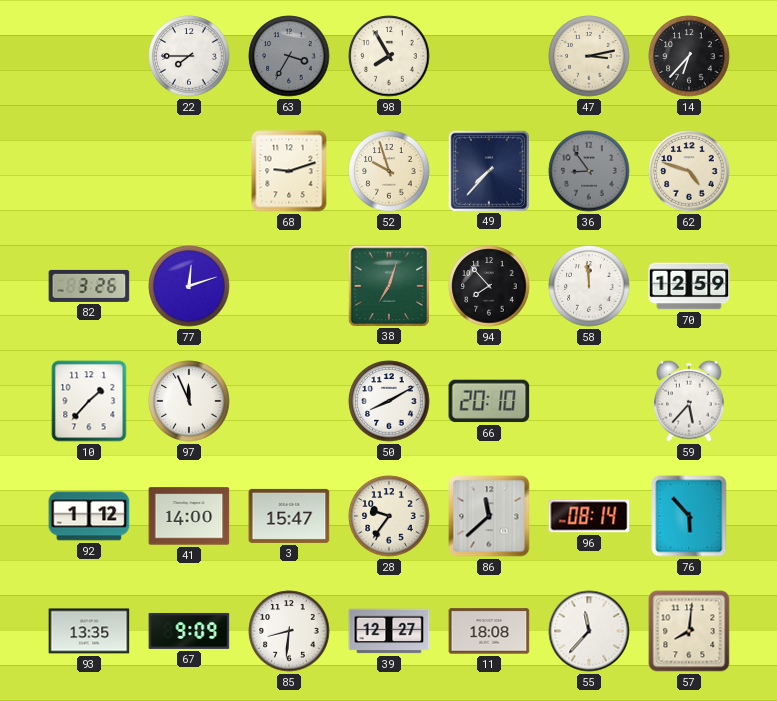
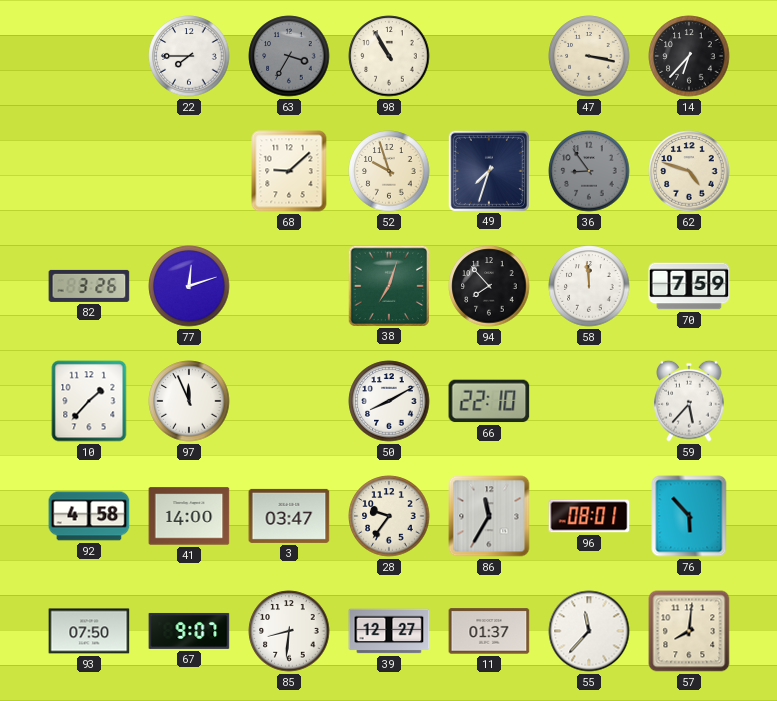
98: 7:55 -> 10:55 (389, 56)
47: 3:13 -> 3:17 (589, 56)
68: 9:12 -> 9:08 (289, 171)
49: 7:37 -> 7:33 (488, 170)
70: 12:59 -> 7:59 (689, 286)
66: 20:10 -> 22:10 (489, 401)
92: 1:12 -> 4:58 (89, 516)
3: 15:47 -> 03:47 (289, 516)
86: 11:38 -> 11:35 (489, 516)
96: 08:14 -> 08:01 (589, 516)
93: 13:35 -> 07:50 (89, 631)
67: 9:09 -> 9:07 (189, 631)
11: 18:08 -> 01:37 (489, 631)
